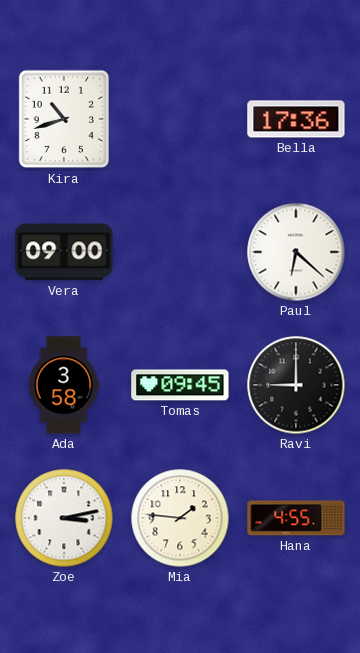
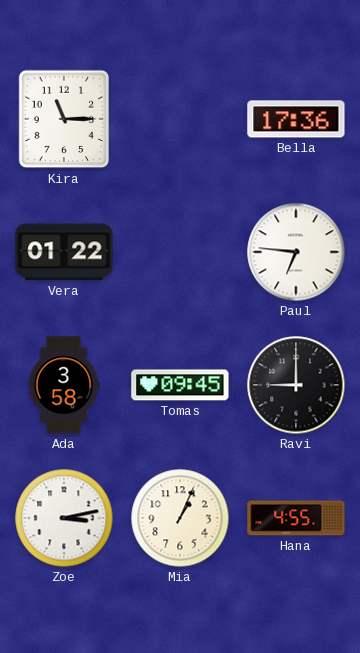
Kira: 10:42 -> 11:15 (63, 119)
Vera: 09:00 -> 01:22 (64, 252)
Paul: 6:22 -> 6:46 (296, 252)
Mia: 1:46 -> 1:04 (180, 518)
